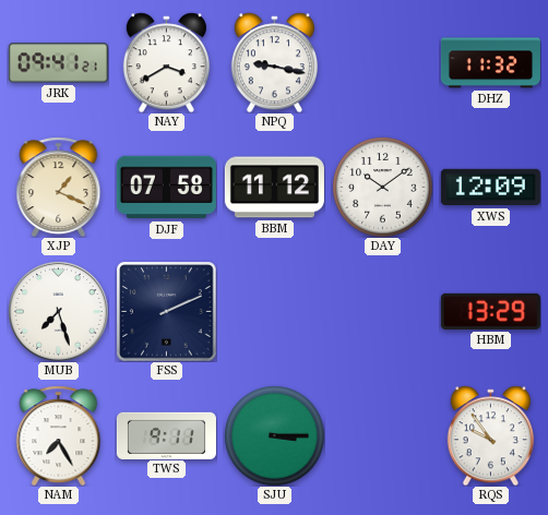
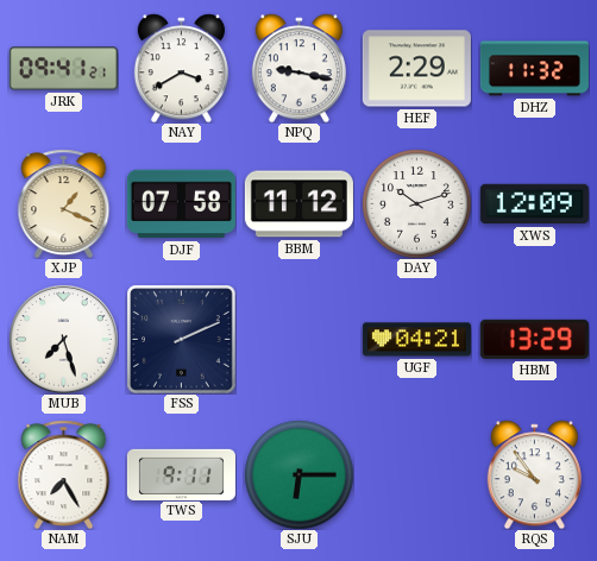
HEF: none -> 2:29 (416, 69)
DAY: 10:09 -> 10:12 (416, 203)
UGF: none -> 04:21 (416, 340)
SJU: 3:15 -> 6:15 (298, 474)
